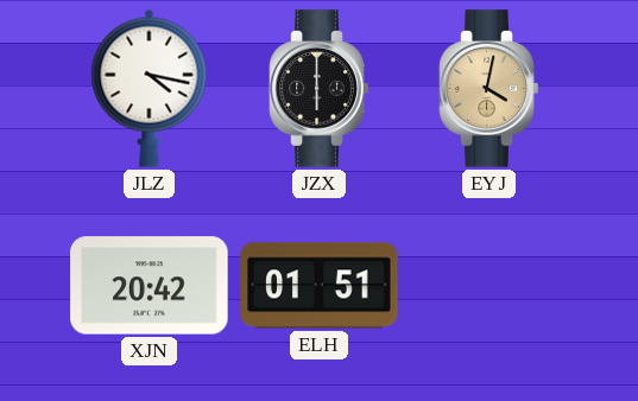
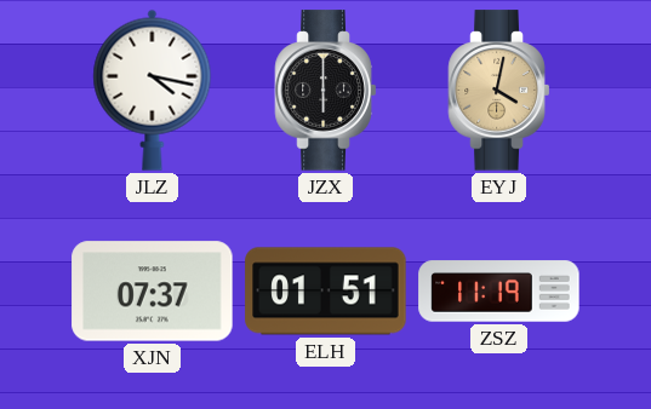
XJN: 20:42 -> 07:37 (153, 292)
ZSZ: none -> 11:19 (499, 292)
